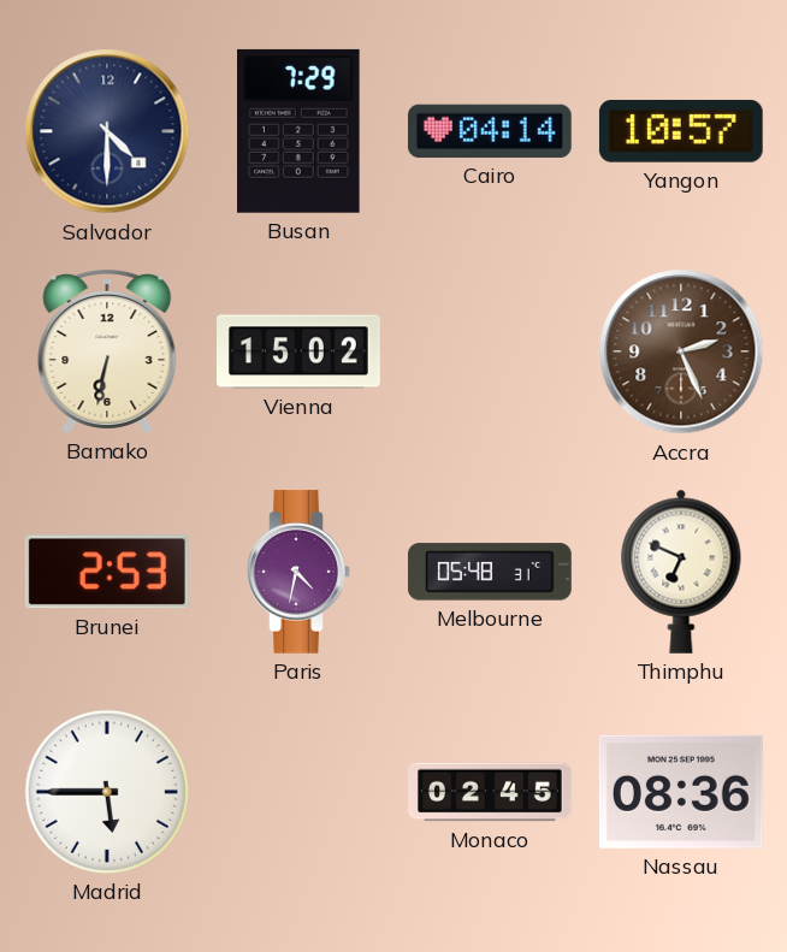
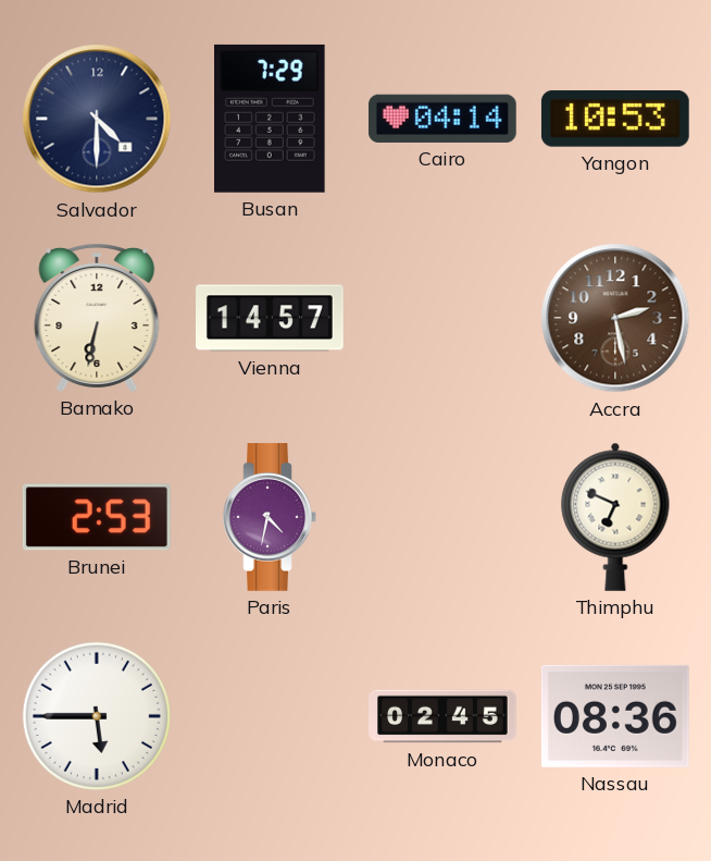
Yangon: 10:57 -> 10:53 (615, 119)
Vienna: 15:02 -> 14:57 (271, 318)
Accra: 2:26 -> 2:28 (615, 318)
Melbourne: 05:48 -> none (490, 572)
